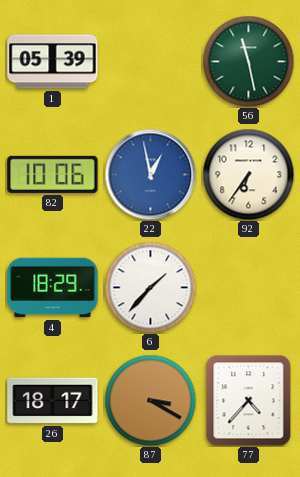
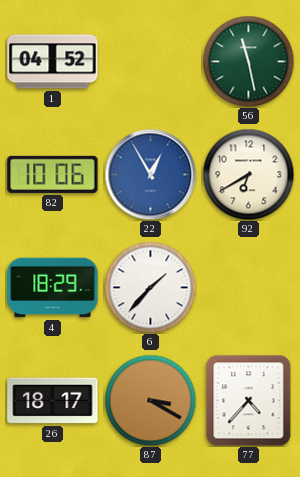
1: 05:39 -> 04:52 (53, 62)
22: 12:58 -> 12:55 (150, 174)
92: 6:36 -> 6:40 (248, 174)
